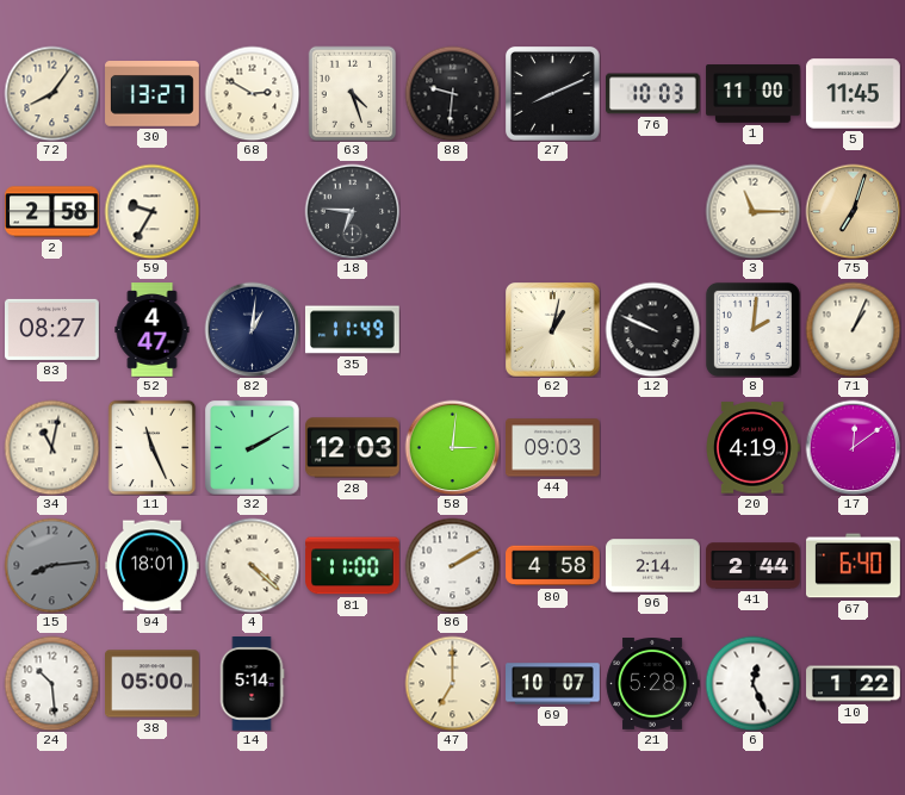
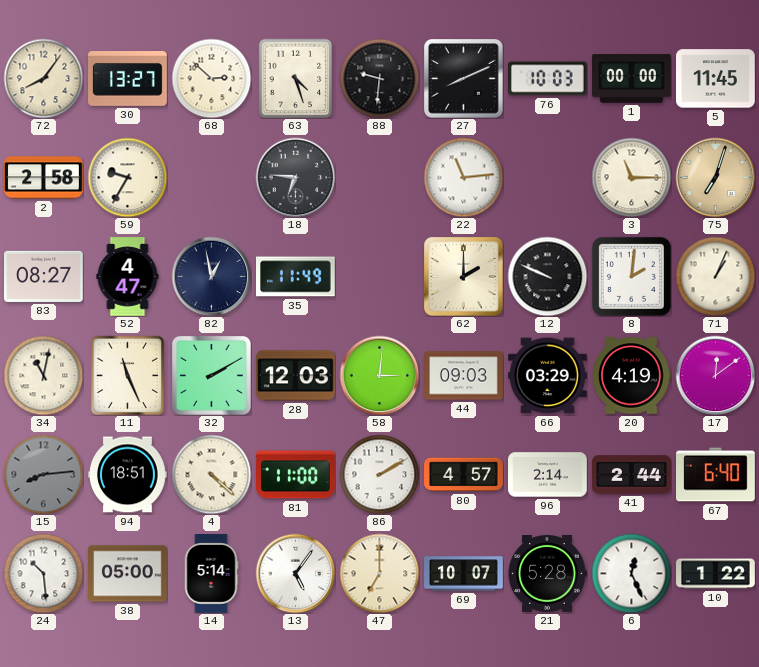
68: 2:50 -> 2:52 (211, 78)
1: 11:00 -> 00:00 (632, 79)
22: none -> 11:14 (463, 177)
82: 1:01 -> 12:58 (211, 276)
62: 1:02 -> 2:00 (464, 277)
66: none -> 03:29 (548, 376)
94: 18:01 -> 18:51 (128, 475)
80: 4:58 -> 4:57 (464, 475)
13: none -> 5:06 (295, 573)
